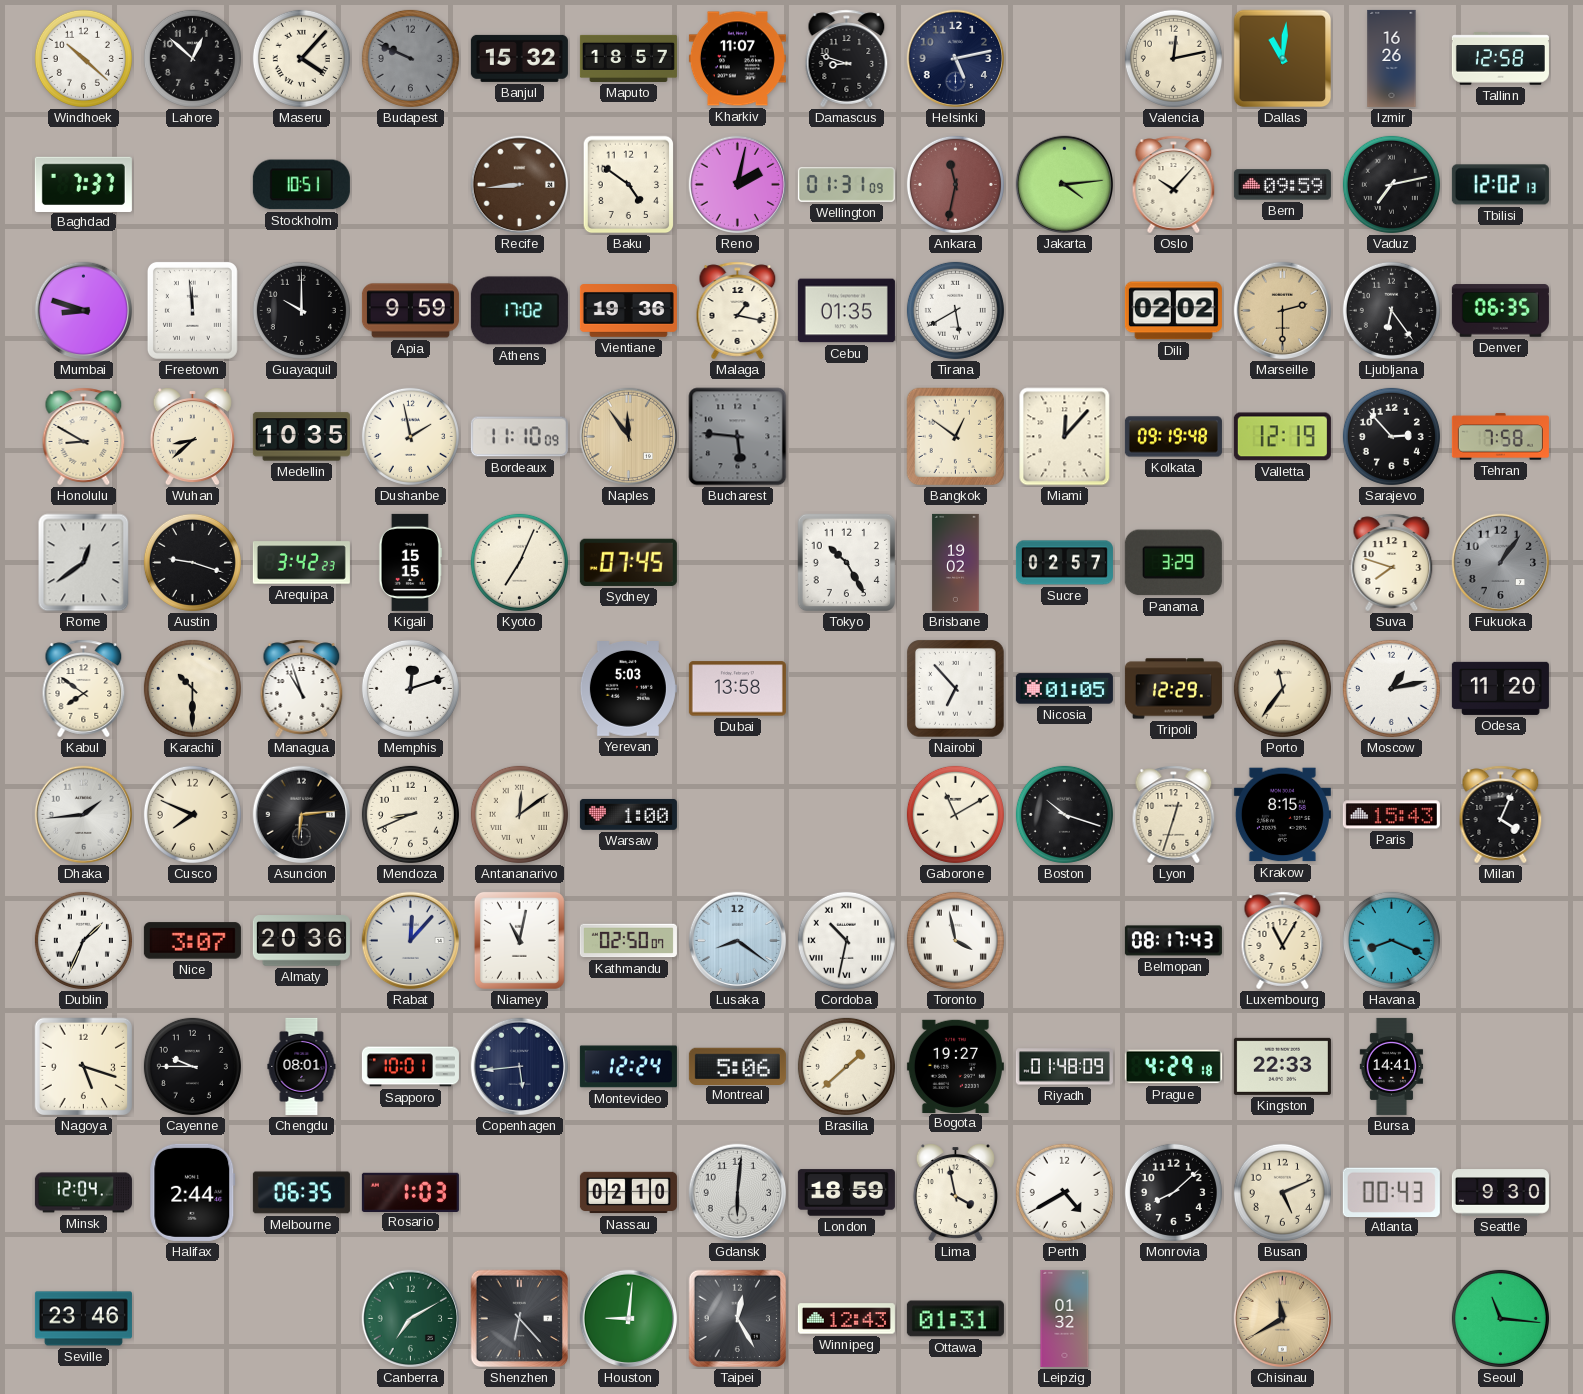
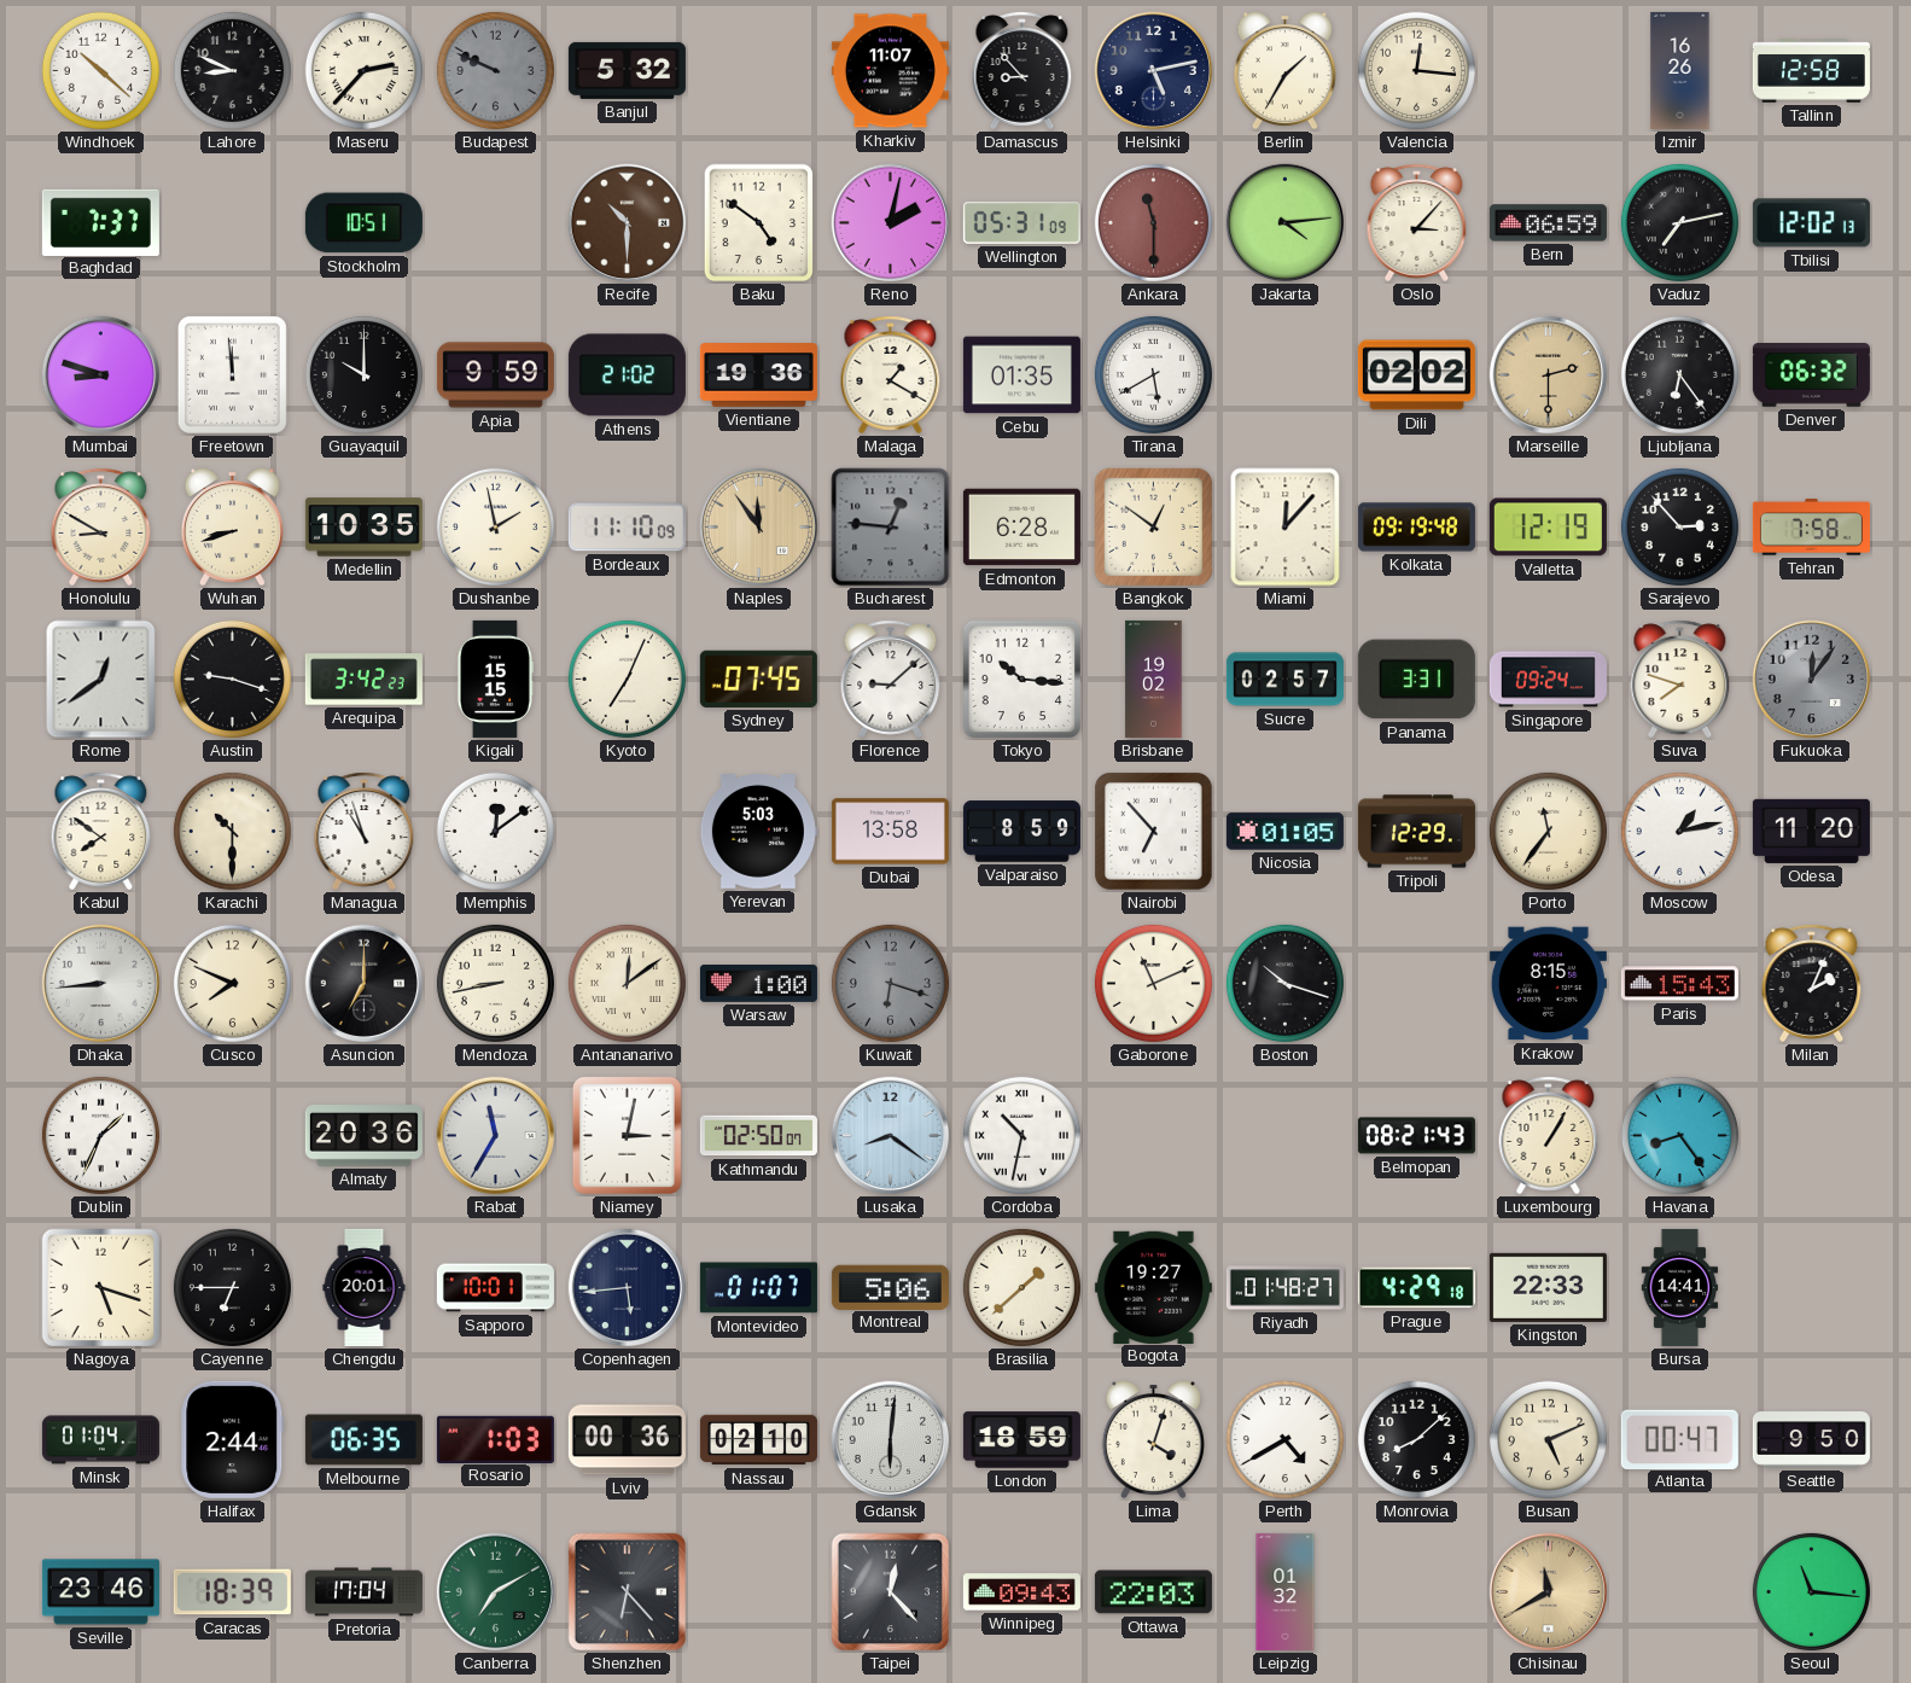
Lahore: 12:52 -> 8:49 (232, 70)
Maseru: 4:07 -> 2:37 (363, 70)
Banjul: 15:32 -> 5:32 (627, 70)
Maputo: 18:57 -> none (628, 58)
Damascus: 8:48 -> 8:53 (1022, 71)
Berlin: none -> 1:35 (1284, 71)
Valencia: 12:13 -> 12:16 (1416, 70)
Dallas: 11:01 -> none (1283, 59)
Recife: 8:44 -> 10:30 (628, 223)
Wellington: 01:31 -> 05:31 (1021, 222)
Ankara: 11:32 -> 11:30 (1153, 222)
Oslo: 10:07 -> 3:07 (1417, 223)
Bern: 09:59 -> 06:59 (1548, 223)
Athens: 17:02 -> 21:02 (627, 375)
Malaga: 1:17 -> 1:20 (891, 375)
Denver: 06:35 -> 06:32 (1811, 375)
Wuhan: 8:38 -> 8:42 (232, 528)
Bucharest: 5:46 -> 12:46 (891, 528)
Edmonton: none -> 6:28 (1021, 528)
Florence: none -> 9:08 (891, 680)
Tokyo: 10:25 -> 10:16 (1022, 680)
Panama: 3:29 -> 3:31 (1416, 680)
Singapore: none -> 09:24 (1548, 680)
Fukuoka: 1:06 -> 12:06 (1812, 680)
Memphis: 12:12 -> 12:09 (495, 831)
Valparaiso: none -> 8:59 (1021, 832)
Dhaka: 1:44 -> 8:44 (101, 984)
Asuncion: 6:14 -> 7:00 (365, 984)
Mendoza: 8:41 -> 8:43 (495, 983)
Kuwait: none -> 6:18 (890, 983)
Gaborone: 11:10 -> 11:11 (1153, 983)
Lyon: 12:33 -> none (1174, 815)
Milan: 4:04 -> 2:04 (1812, 984)
Nice: 3:07 -> none (192, 941)
Rabat: 12:07 -> 11:35 (496, 1136)
Niamey: 11:02 -> 3:02 (627, 1135)
Toronto: 3:58 -> none (955, 940)
Belmopan: 08:17 -> 08:21 (1416, 1136)
Luxembourg: 11:05 -> 1:05 (1549, 1136)
Havana: 8:19 -> 8:24 (1679, 1135)
Cayenne: 9:45 -> 6:45 (232, 1287)
Chengdu: 08:01 -> 20:01 (365, 1287)
Montevideo: 12:24 -> 01:07 (758, 1288)
Riyadh: 01:48:09 -> 01:48:27 (1284, 1288)
Minsk: 12:04 -> 01:04 (100, 1440)
Lviv: none -> 00:36 (627, 1440)
Lima: 3:58 -> 4:03 (1153, 1440)
Atlanta: 00:43 -> 00:47 (1679, 1439)
Seattle: 9:30 -> 9:50 (1811, 1440)
Caracas: none -> 18:39 (232, 1592)
Pretoria: none -> 17:04 (363, 1592)
Houston: 9:01 -> none (629, 1319)
Taipei: 12:25 -> 12:23 (891, 1592)
Winnipeg: 12:43 -> 09:43 (1021, 1592)
Ottawa: 01:31 -> 22:03 (1153, 1592)
